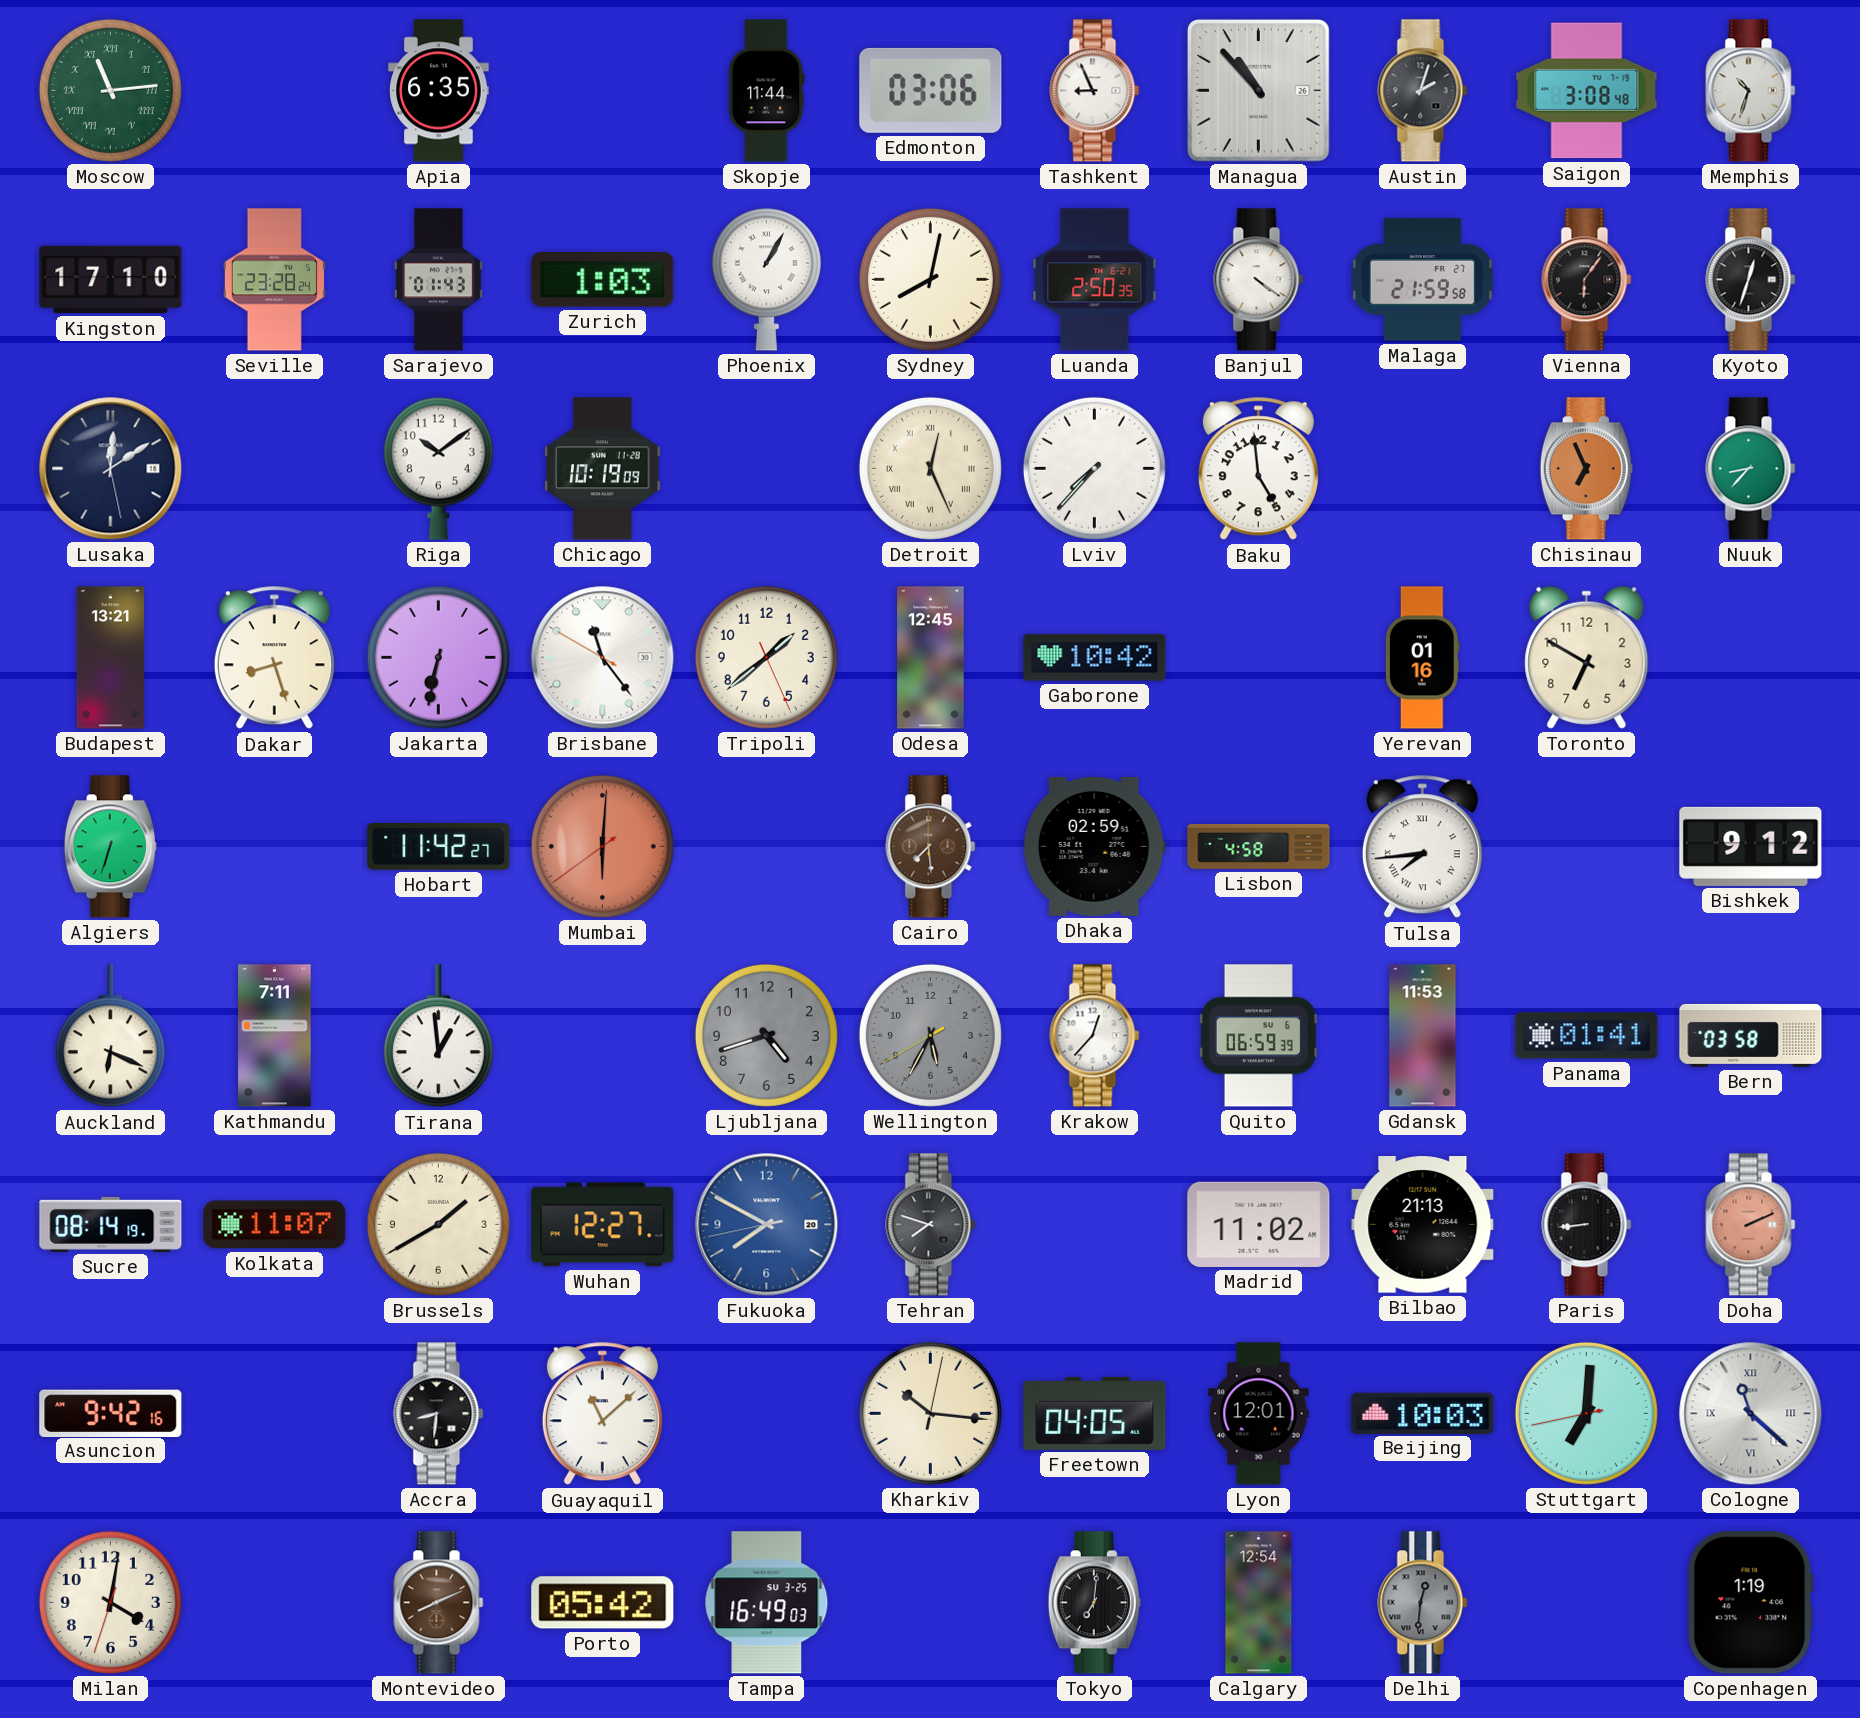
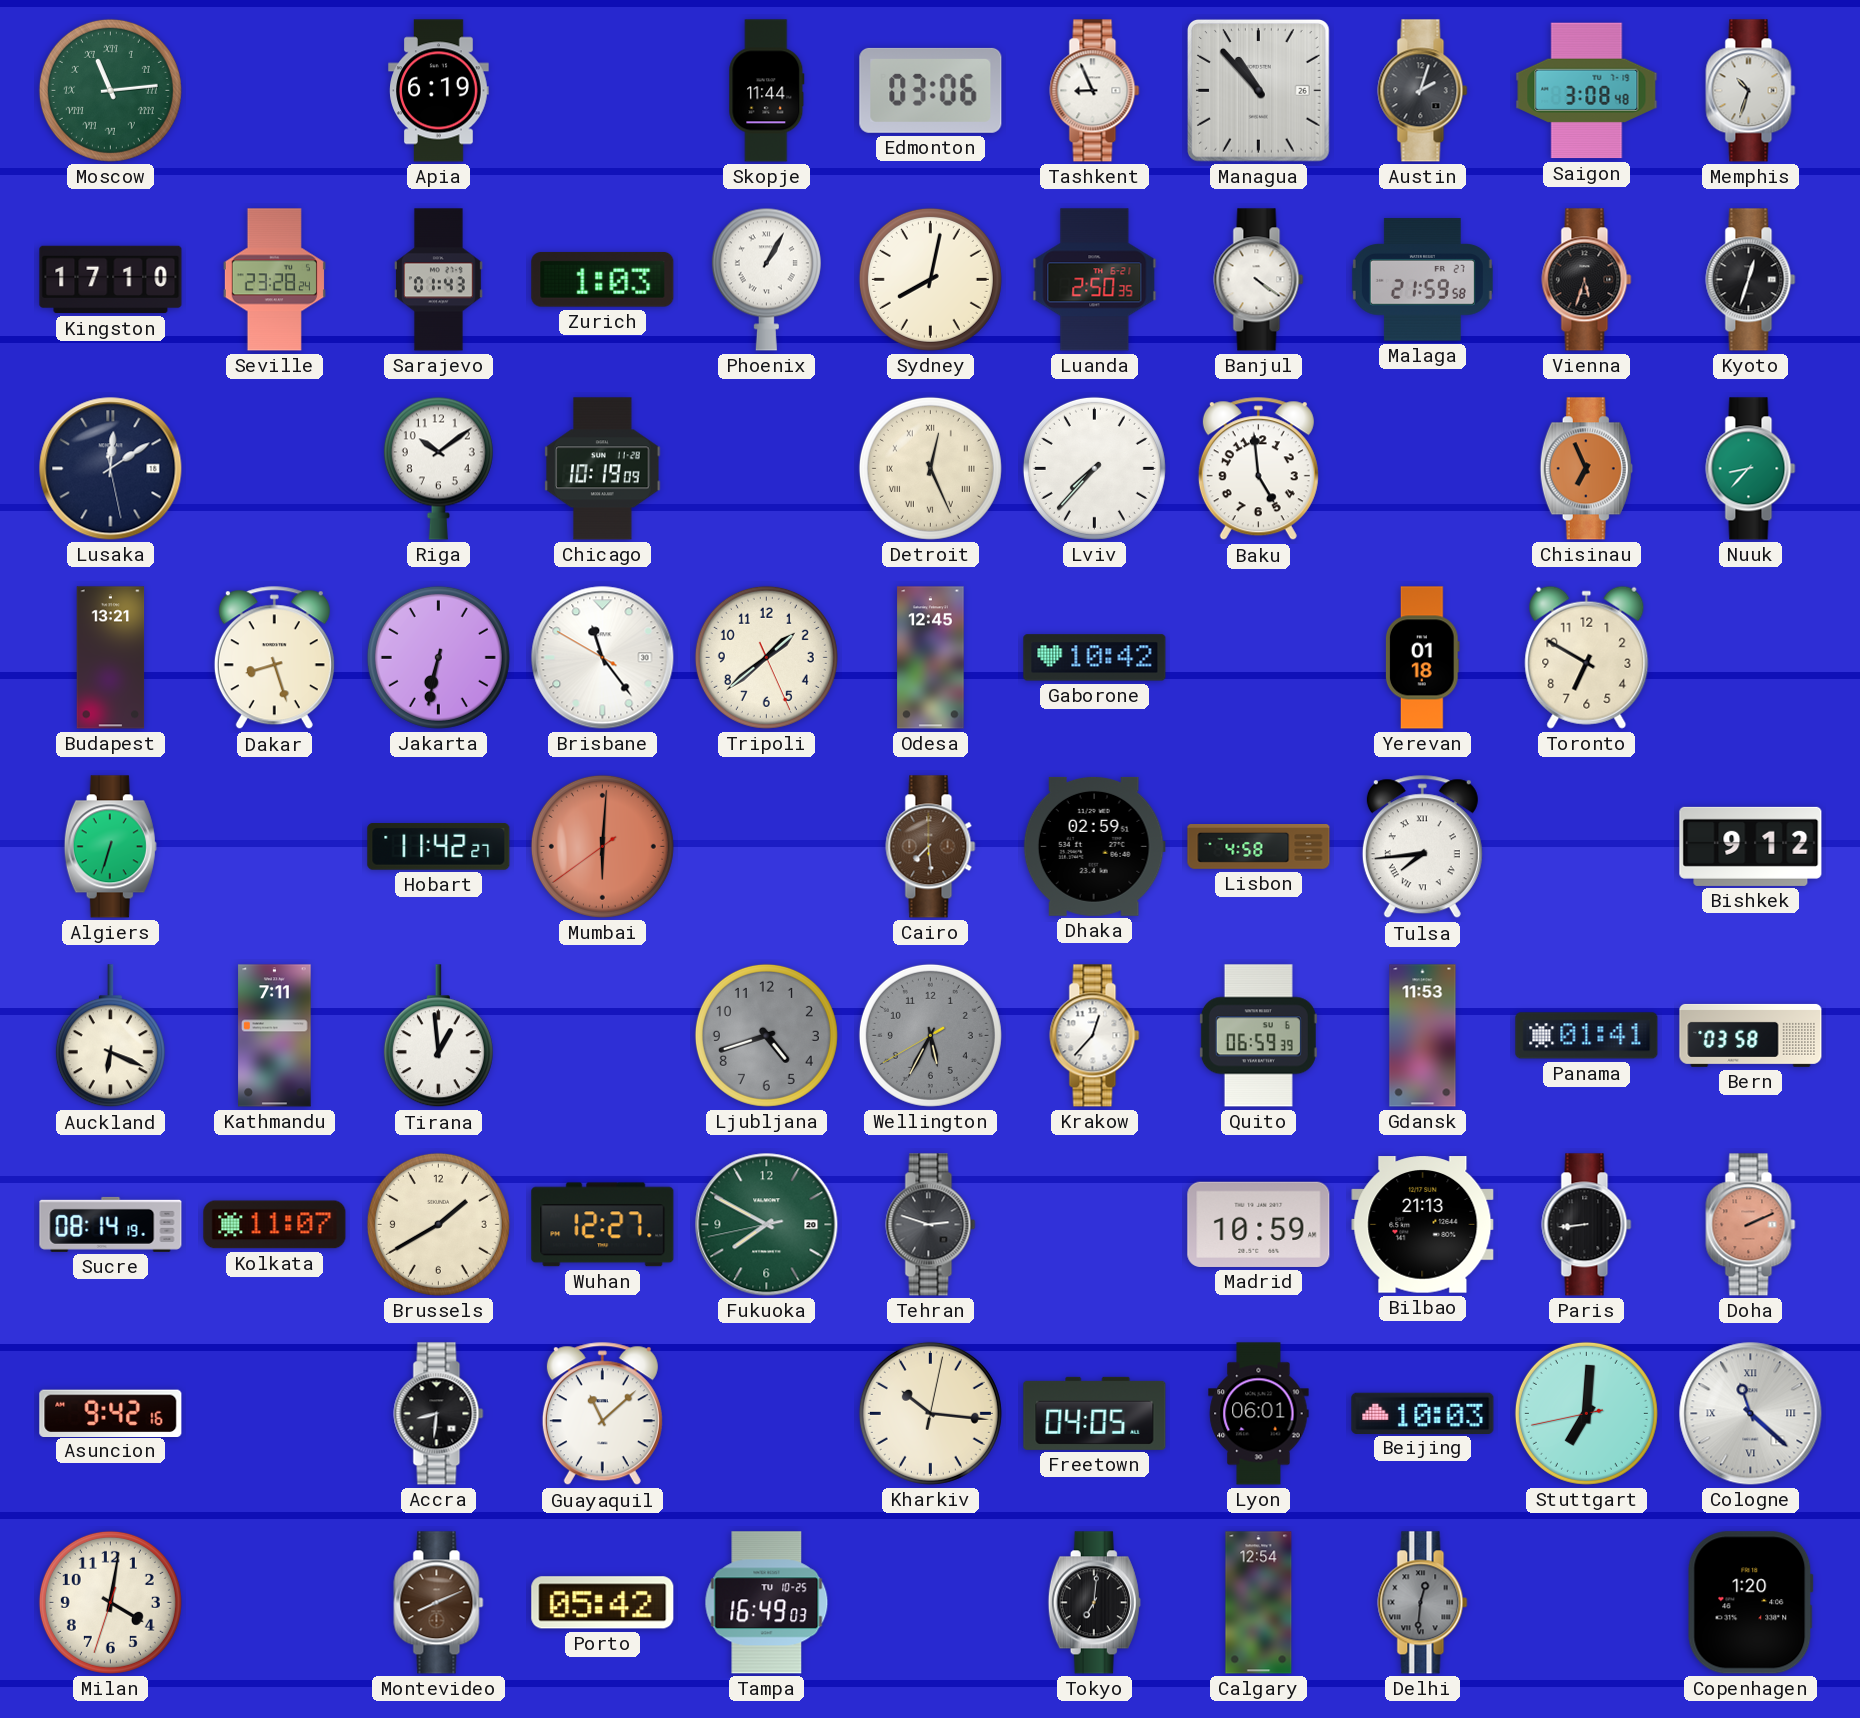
Apia: 6:35 -> 6:19 (439, 91)
Vienna: 6:06 -> 5:33 (1587, 280)
Yerevan: 01:16 -> 01:18 (1422, 658)
Fukuoka dial: blue -> green (767, 1225)
Tehran: 7:48 -> 2:48 (931, 1225)
Madrid: 11:02 -> 10:59 (1259, 1224)
Lyon: 12:01 -> 06:01 (1259, 1414)
Tampa date: SU 3-25 -> TU 10-25 (767, 1603)
Copenhagen: 1:19 -> 1:20 (1750, 1603)
